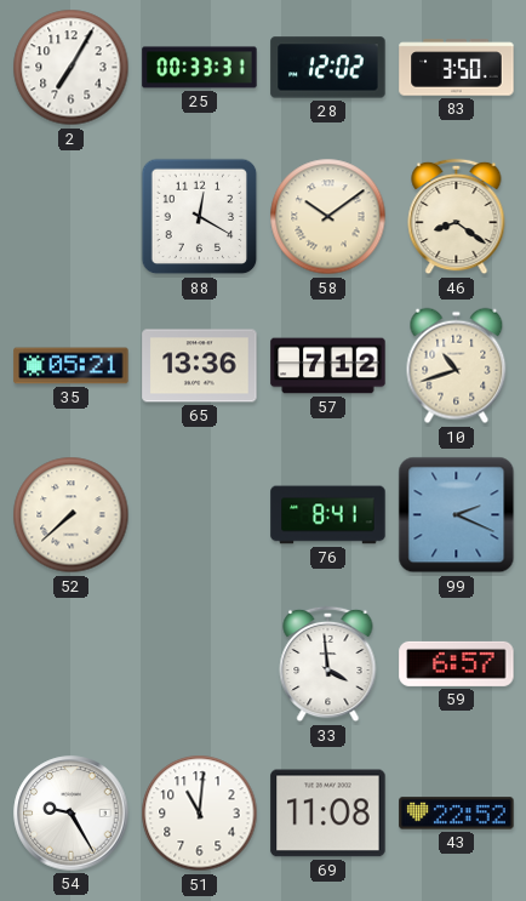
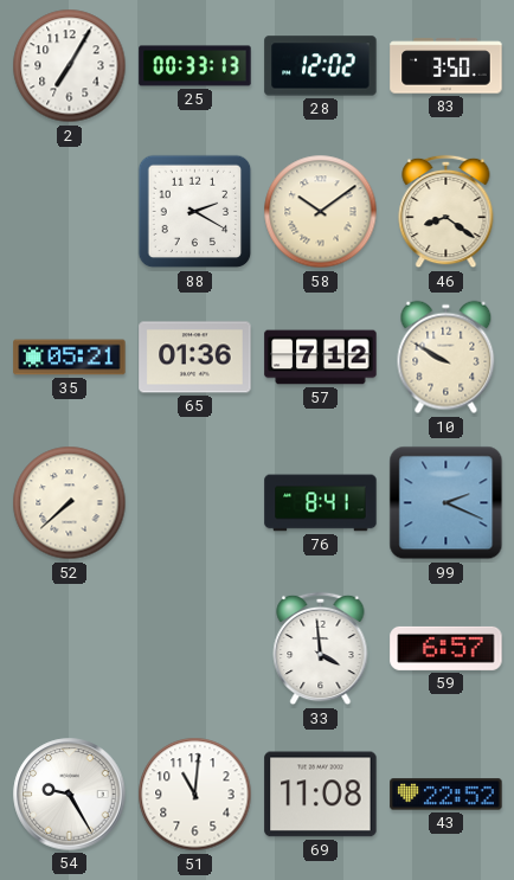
25: 00:33:31 -> 00:33:13 (195, 66)
88: 12:20 -> 2:20 (195, 212)
65: 13:36 -> 01:36 (195, 358)
10: 10:42 -> 9:50 (446, 358)
